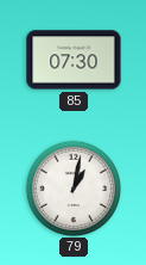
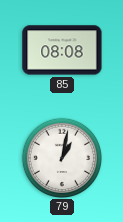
85: 07:30 -> 08:08 (62, 50)
